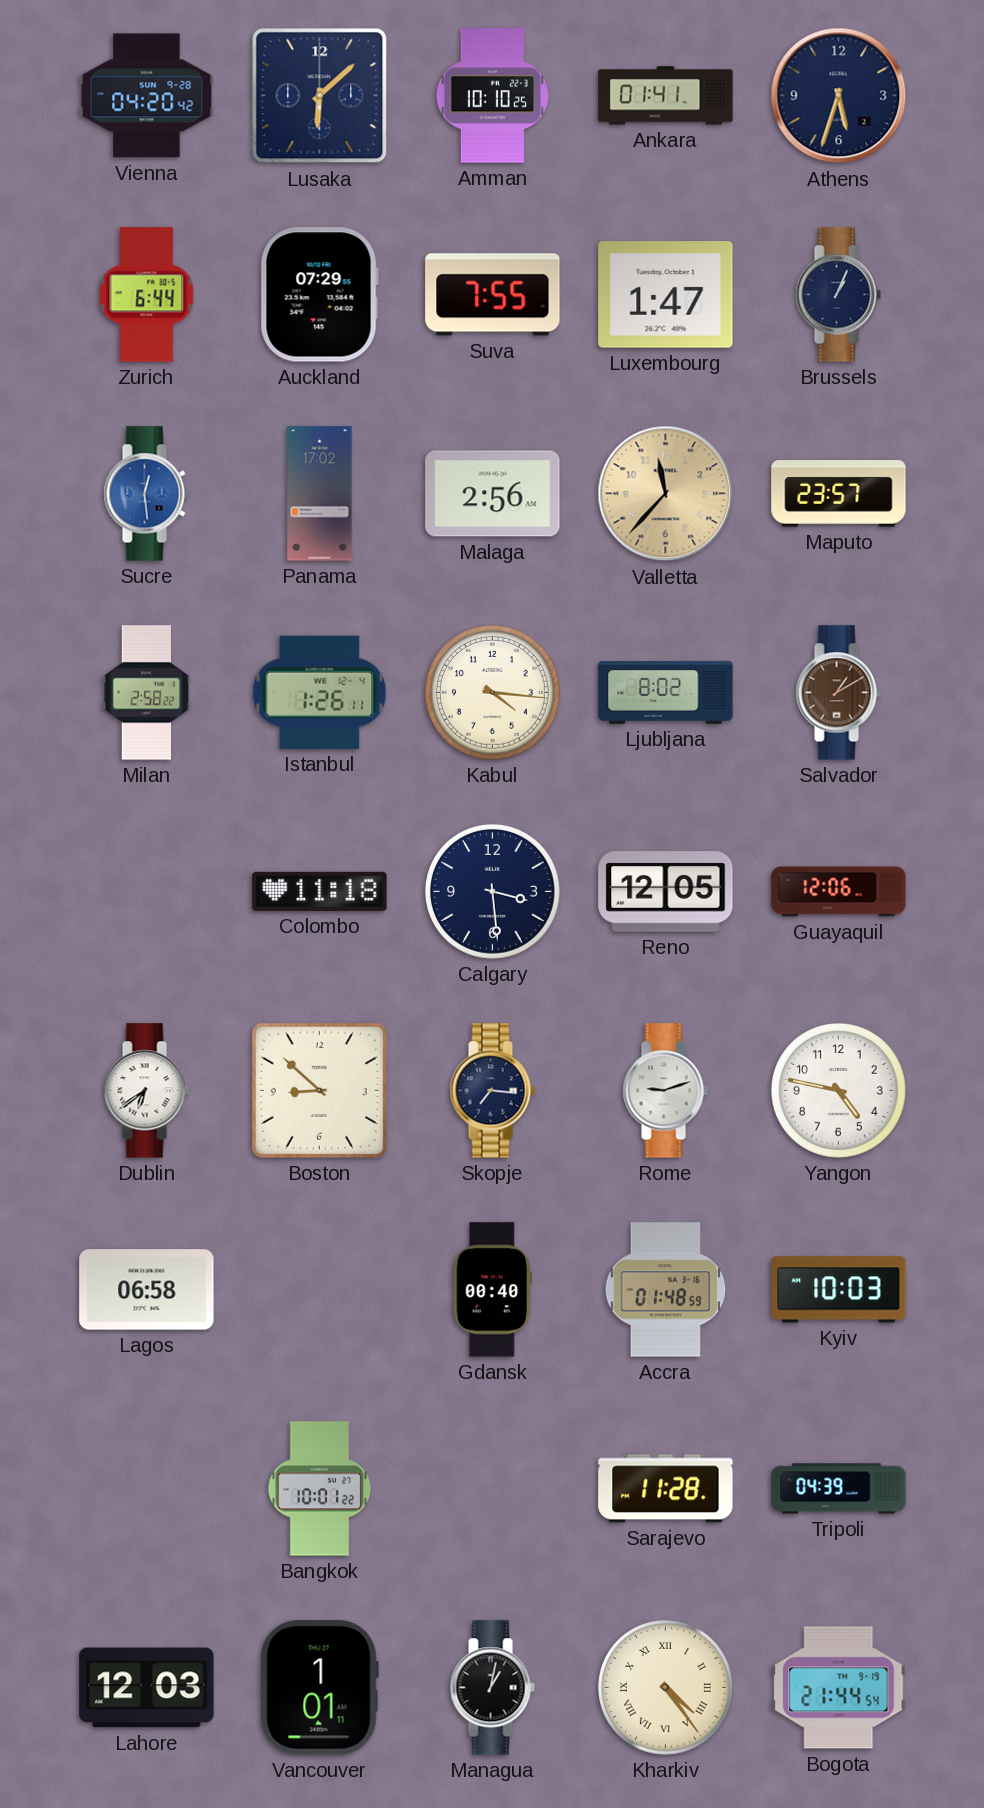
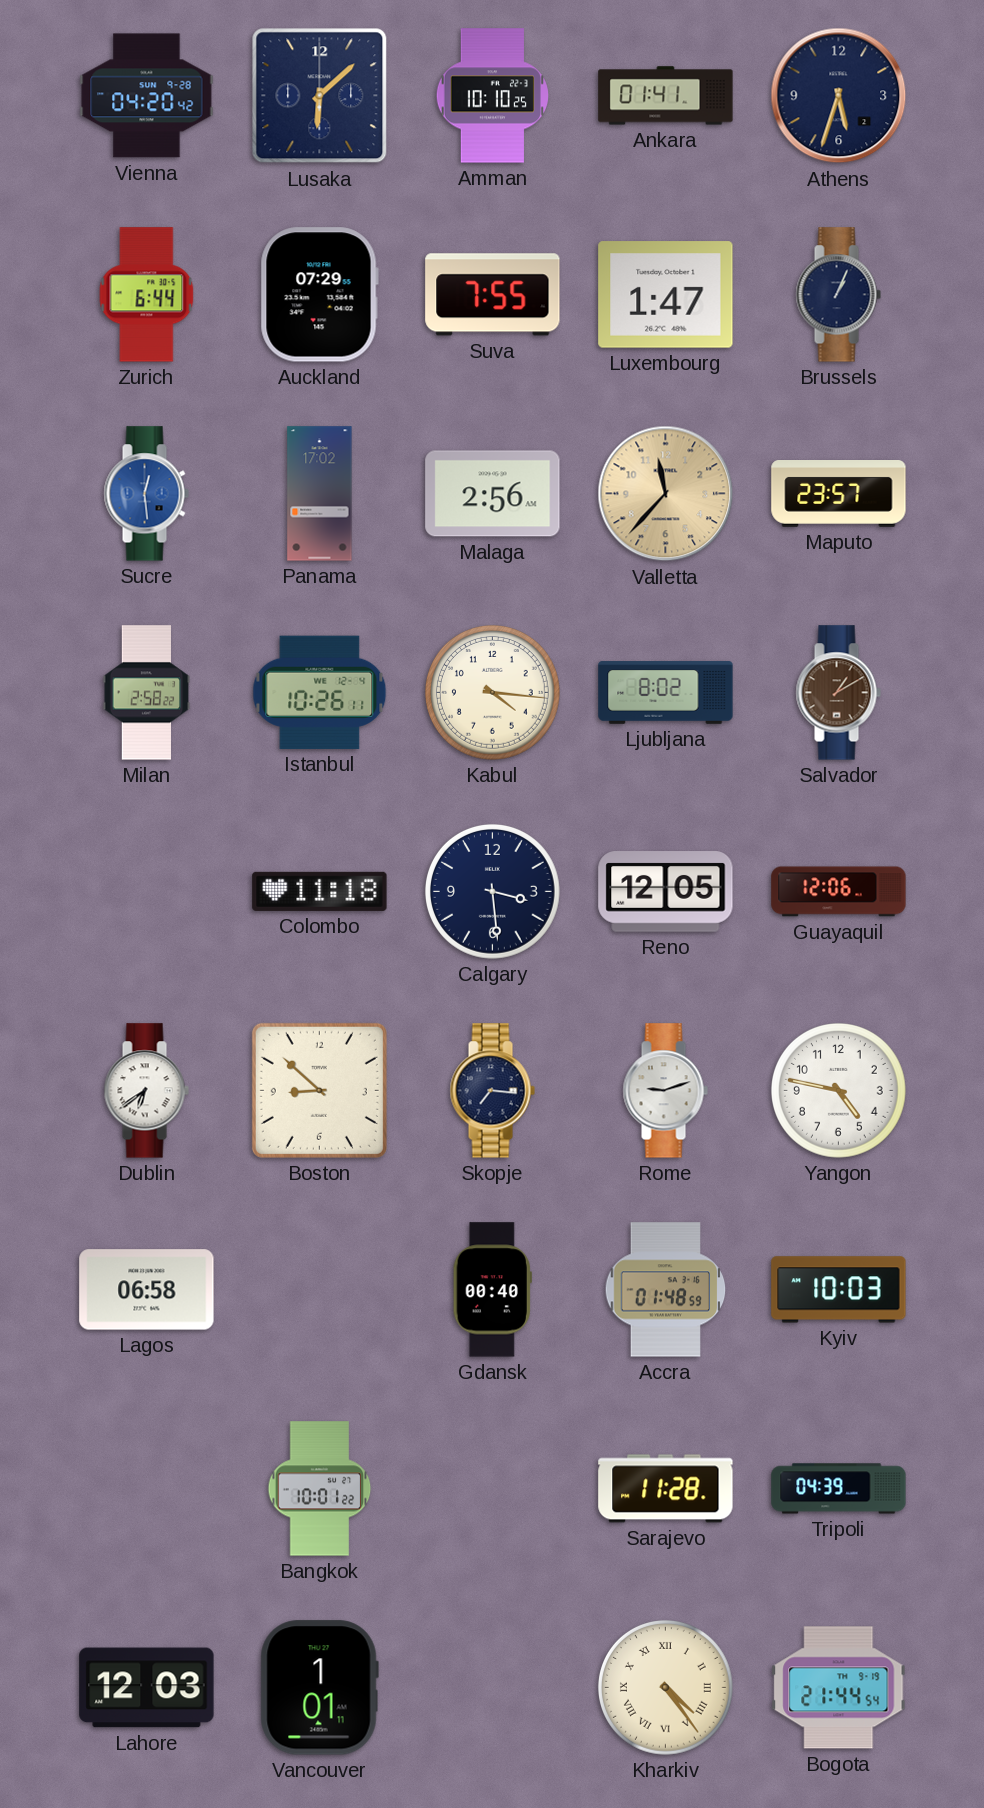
Istanbul: 1:26 -> 10:26 (320, 692)
Managua: 1:02 -> none (492, 1688)
